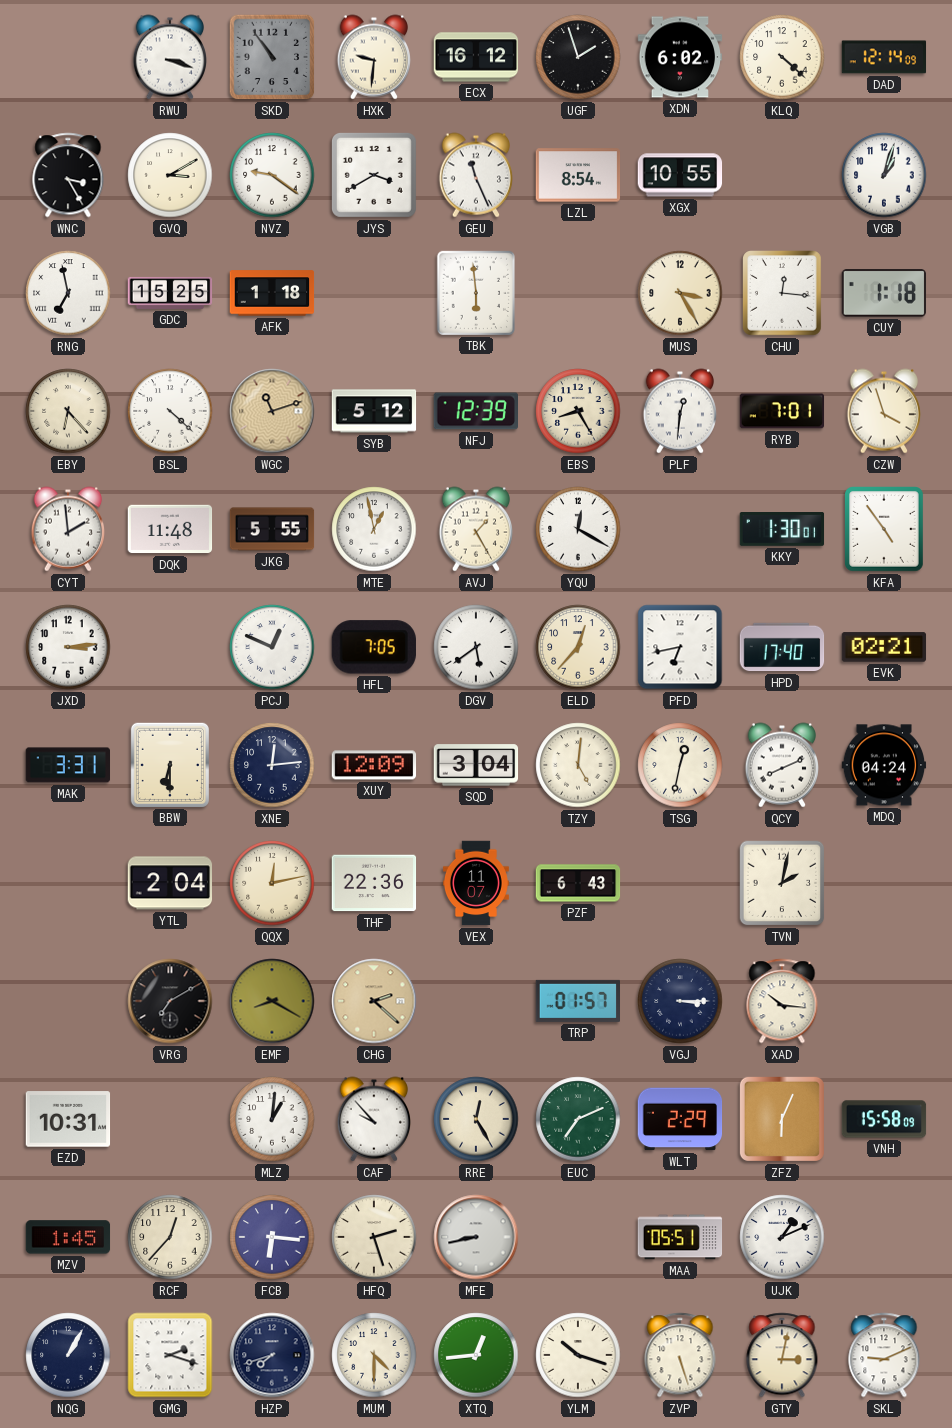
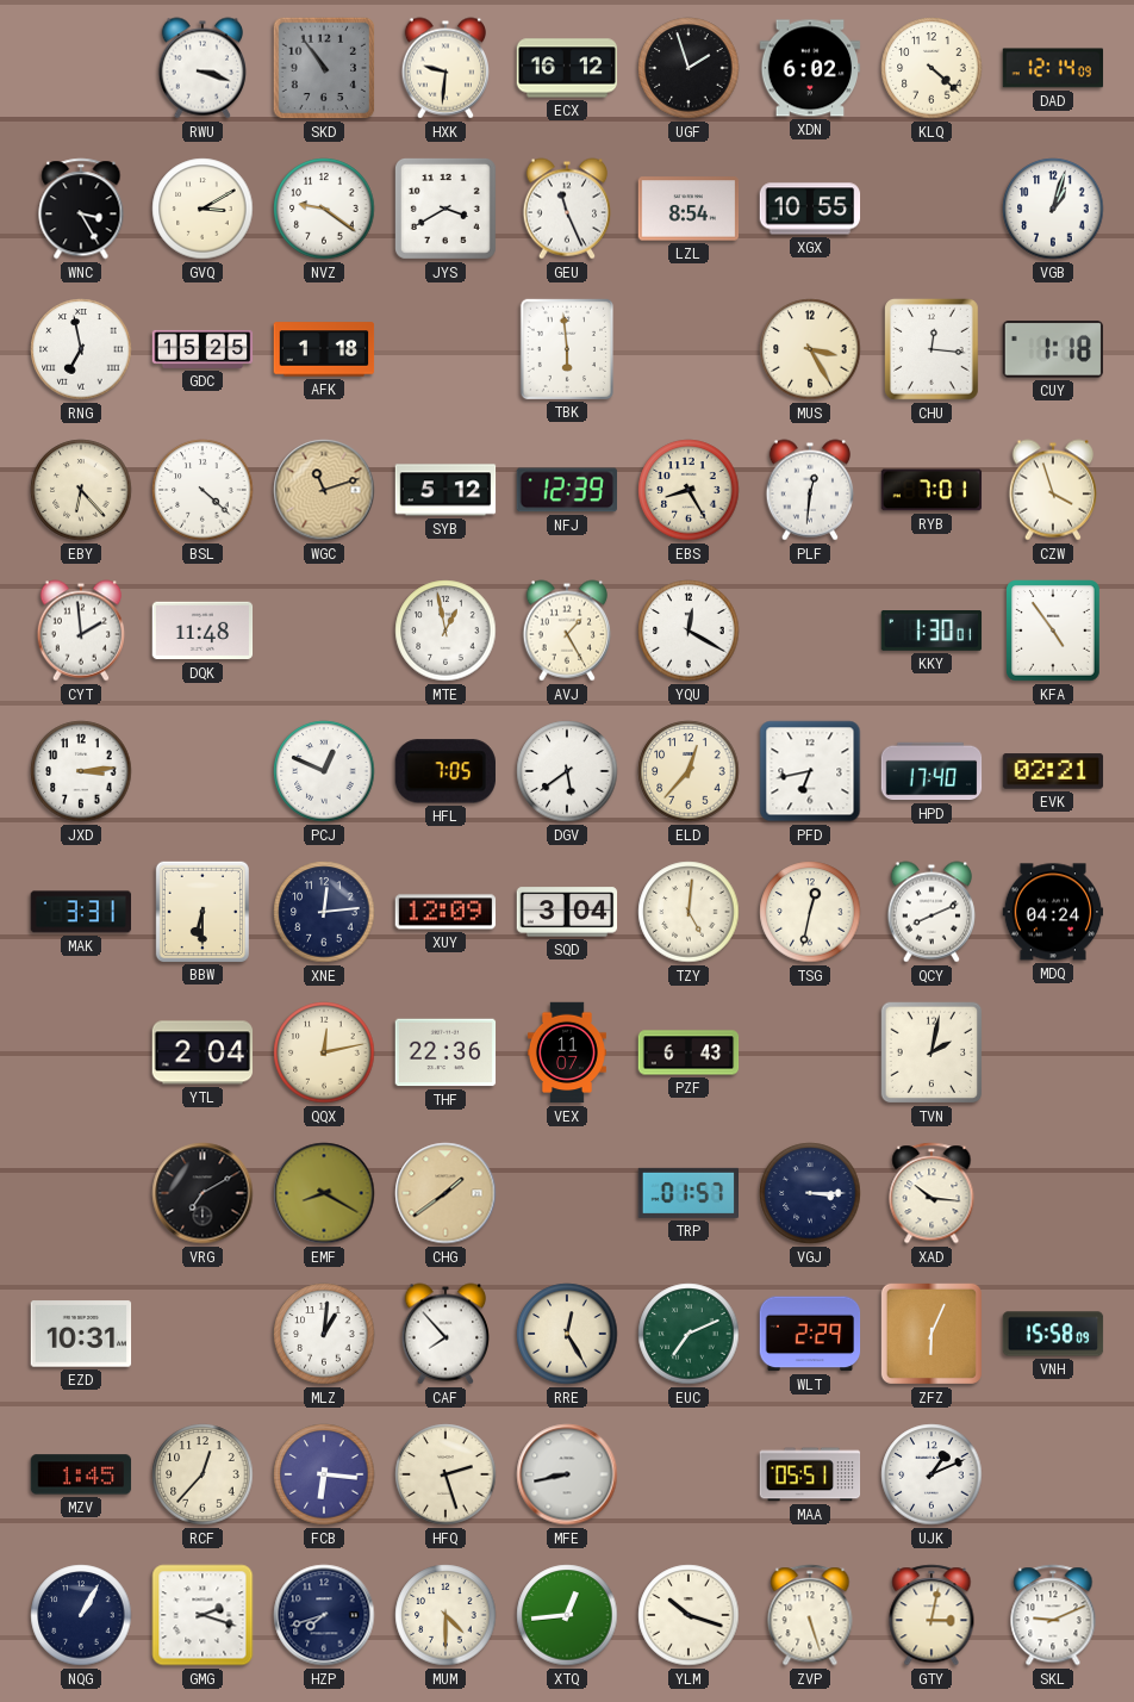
JKG: 5:55 -> none (272, 529)
CHG: 2:22 -> 1:39 (445, 1193)
CAF: 9:53 -> 7:53 (444, 1334)
